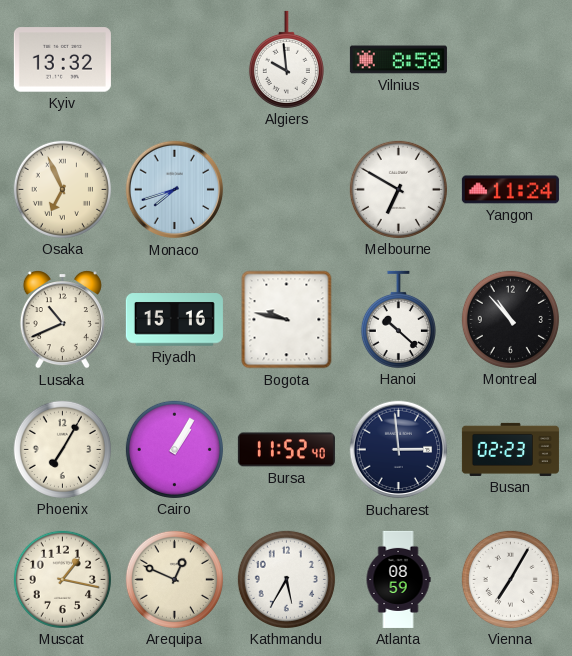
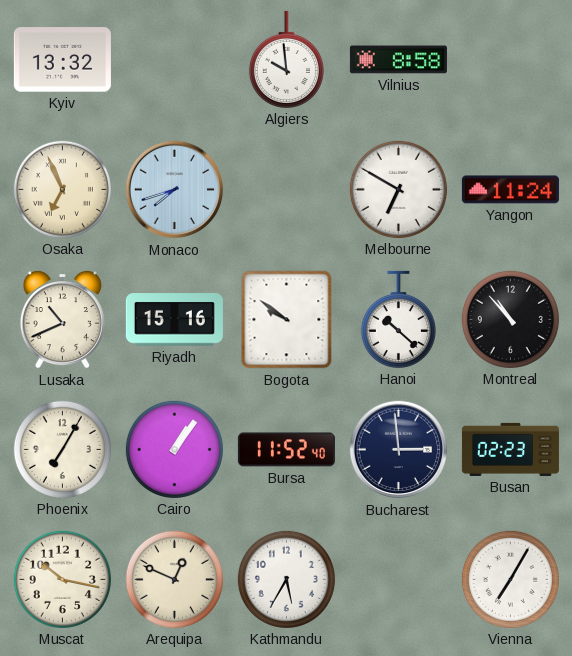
Bogota: 9:47 -> 9:51 (287, 320)
Cairo: 1:05 -> 1:06 (174, 449)
Muscat: 1:17 -> 10:17 (62, 579)
Atlanta: 08:59 -> none (398, 579)
